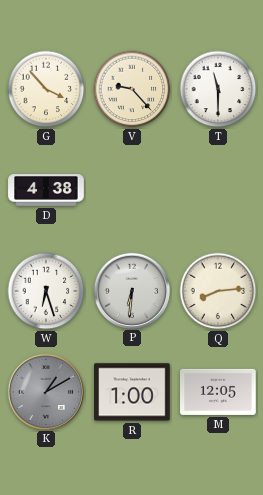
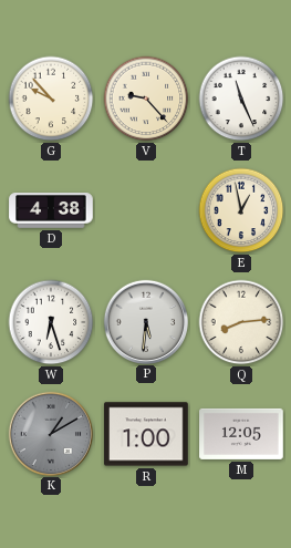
G: 3:53 -> 9:53 (51, 99)
T: 11:30 -> 11:26 (241, 99)
E: none -> 12:58 (241, 210)
P: 6:31 -> 5:31 (145, 321)
